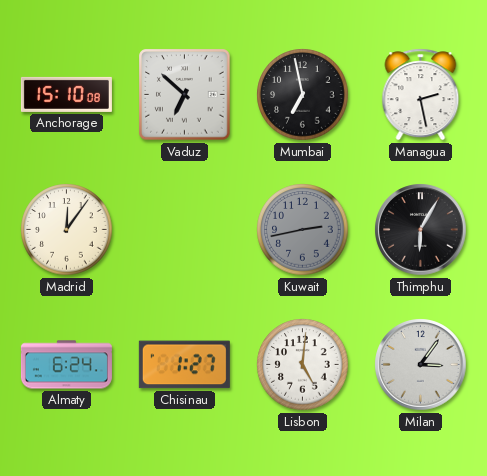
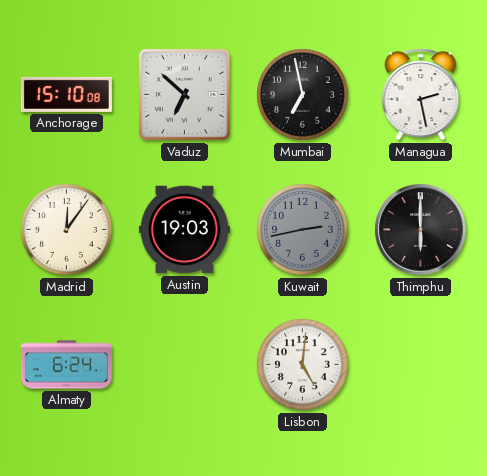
Austin: none -> 19:03 (184, 230)
Thimphu: 6:05 -> 6:00 (421, 230)
Chisinau: 1:27 -> none (184, 365)
Milan: 3:06 -> none (421, 365)
